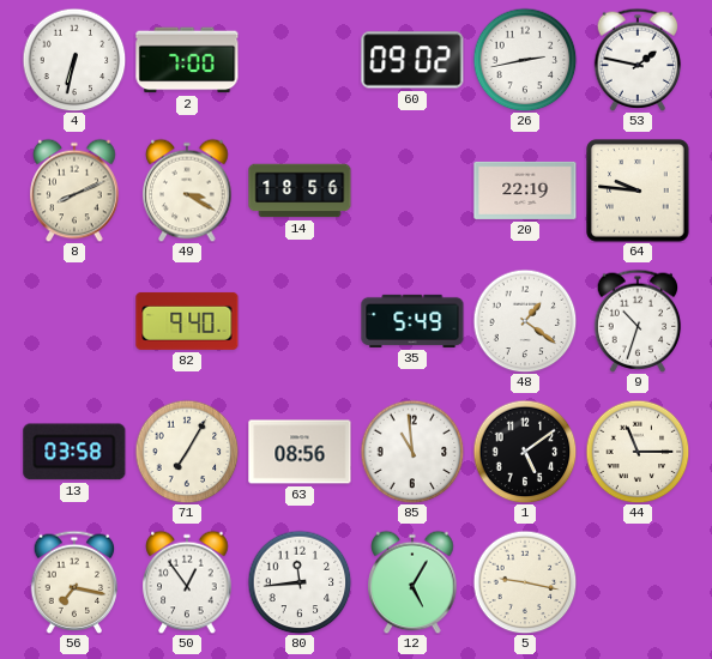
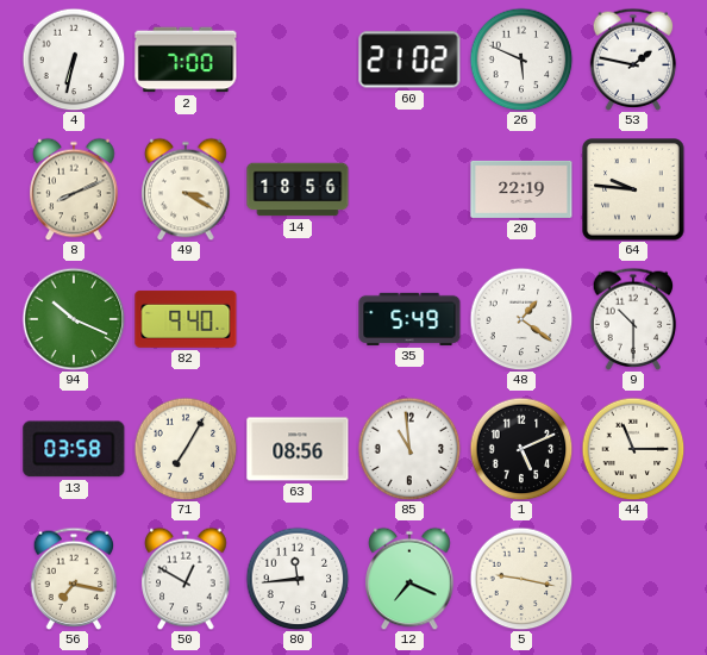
60: 09:02 -> 21:02 (409, 60)
26: 2:43 -> 5:49 (521, 60)
94: none -> 10:19 (74, 319)
9: 10:33 -> 10:30 (633, 319)
1: 5:09 -> 5:11 (521, 449)
50: 12:54 -> 12:50 (186, 579)
12: 5:05 -> 7:19 (409, 579)
